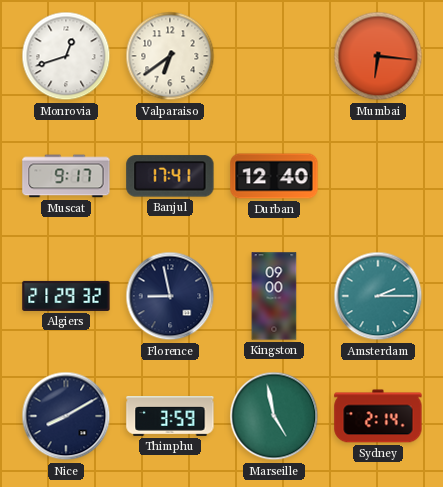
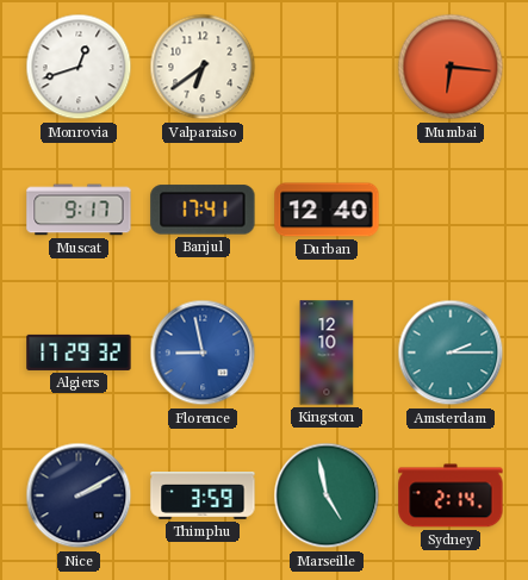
Algiers: 21:29 -> 17:29 (79, 353)
Florence dial: navy -> blue (203, 353)
Kingston: 09:00 -> 12:10 (327, 353)
Nice: 8:10 -> 2:10 (79, 495)
